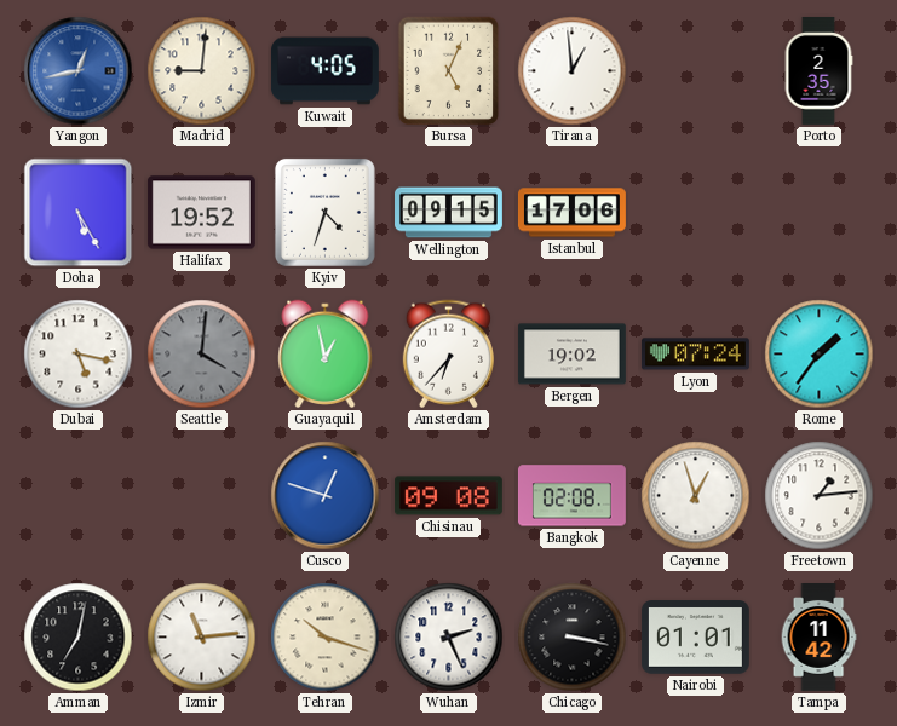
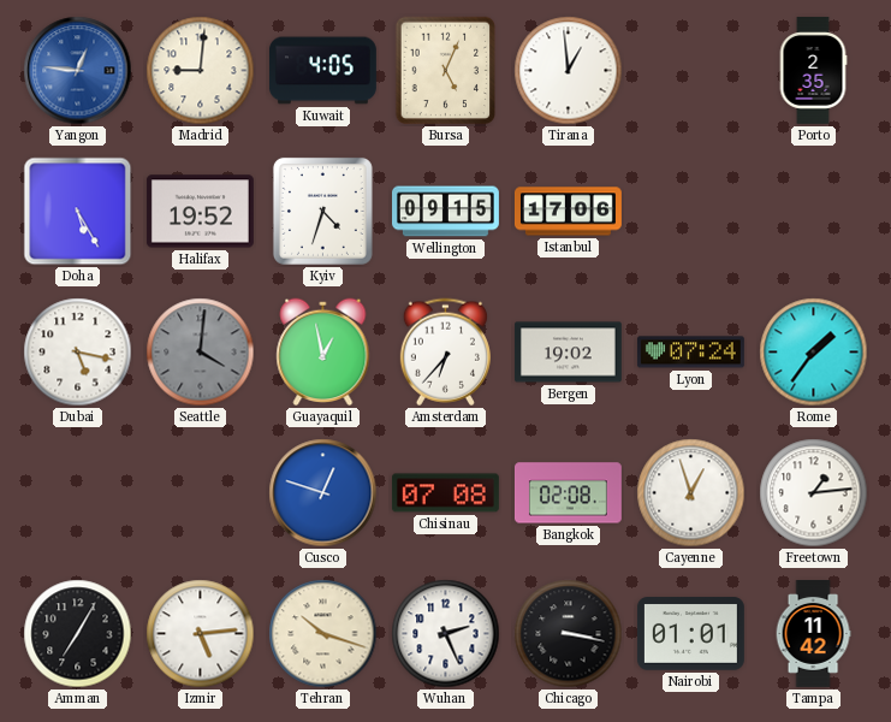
Yangon: 12:43 -> 12:46 (78, 71)
Chisinau: 09:08 -> 07:08 (445, 493)
Amman: 7:02 -> 7:05 (78, 634)
Izmir: 11:14 -> 5:14 (201, 634)
